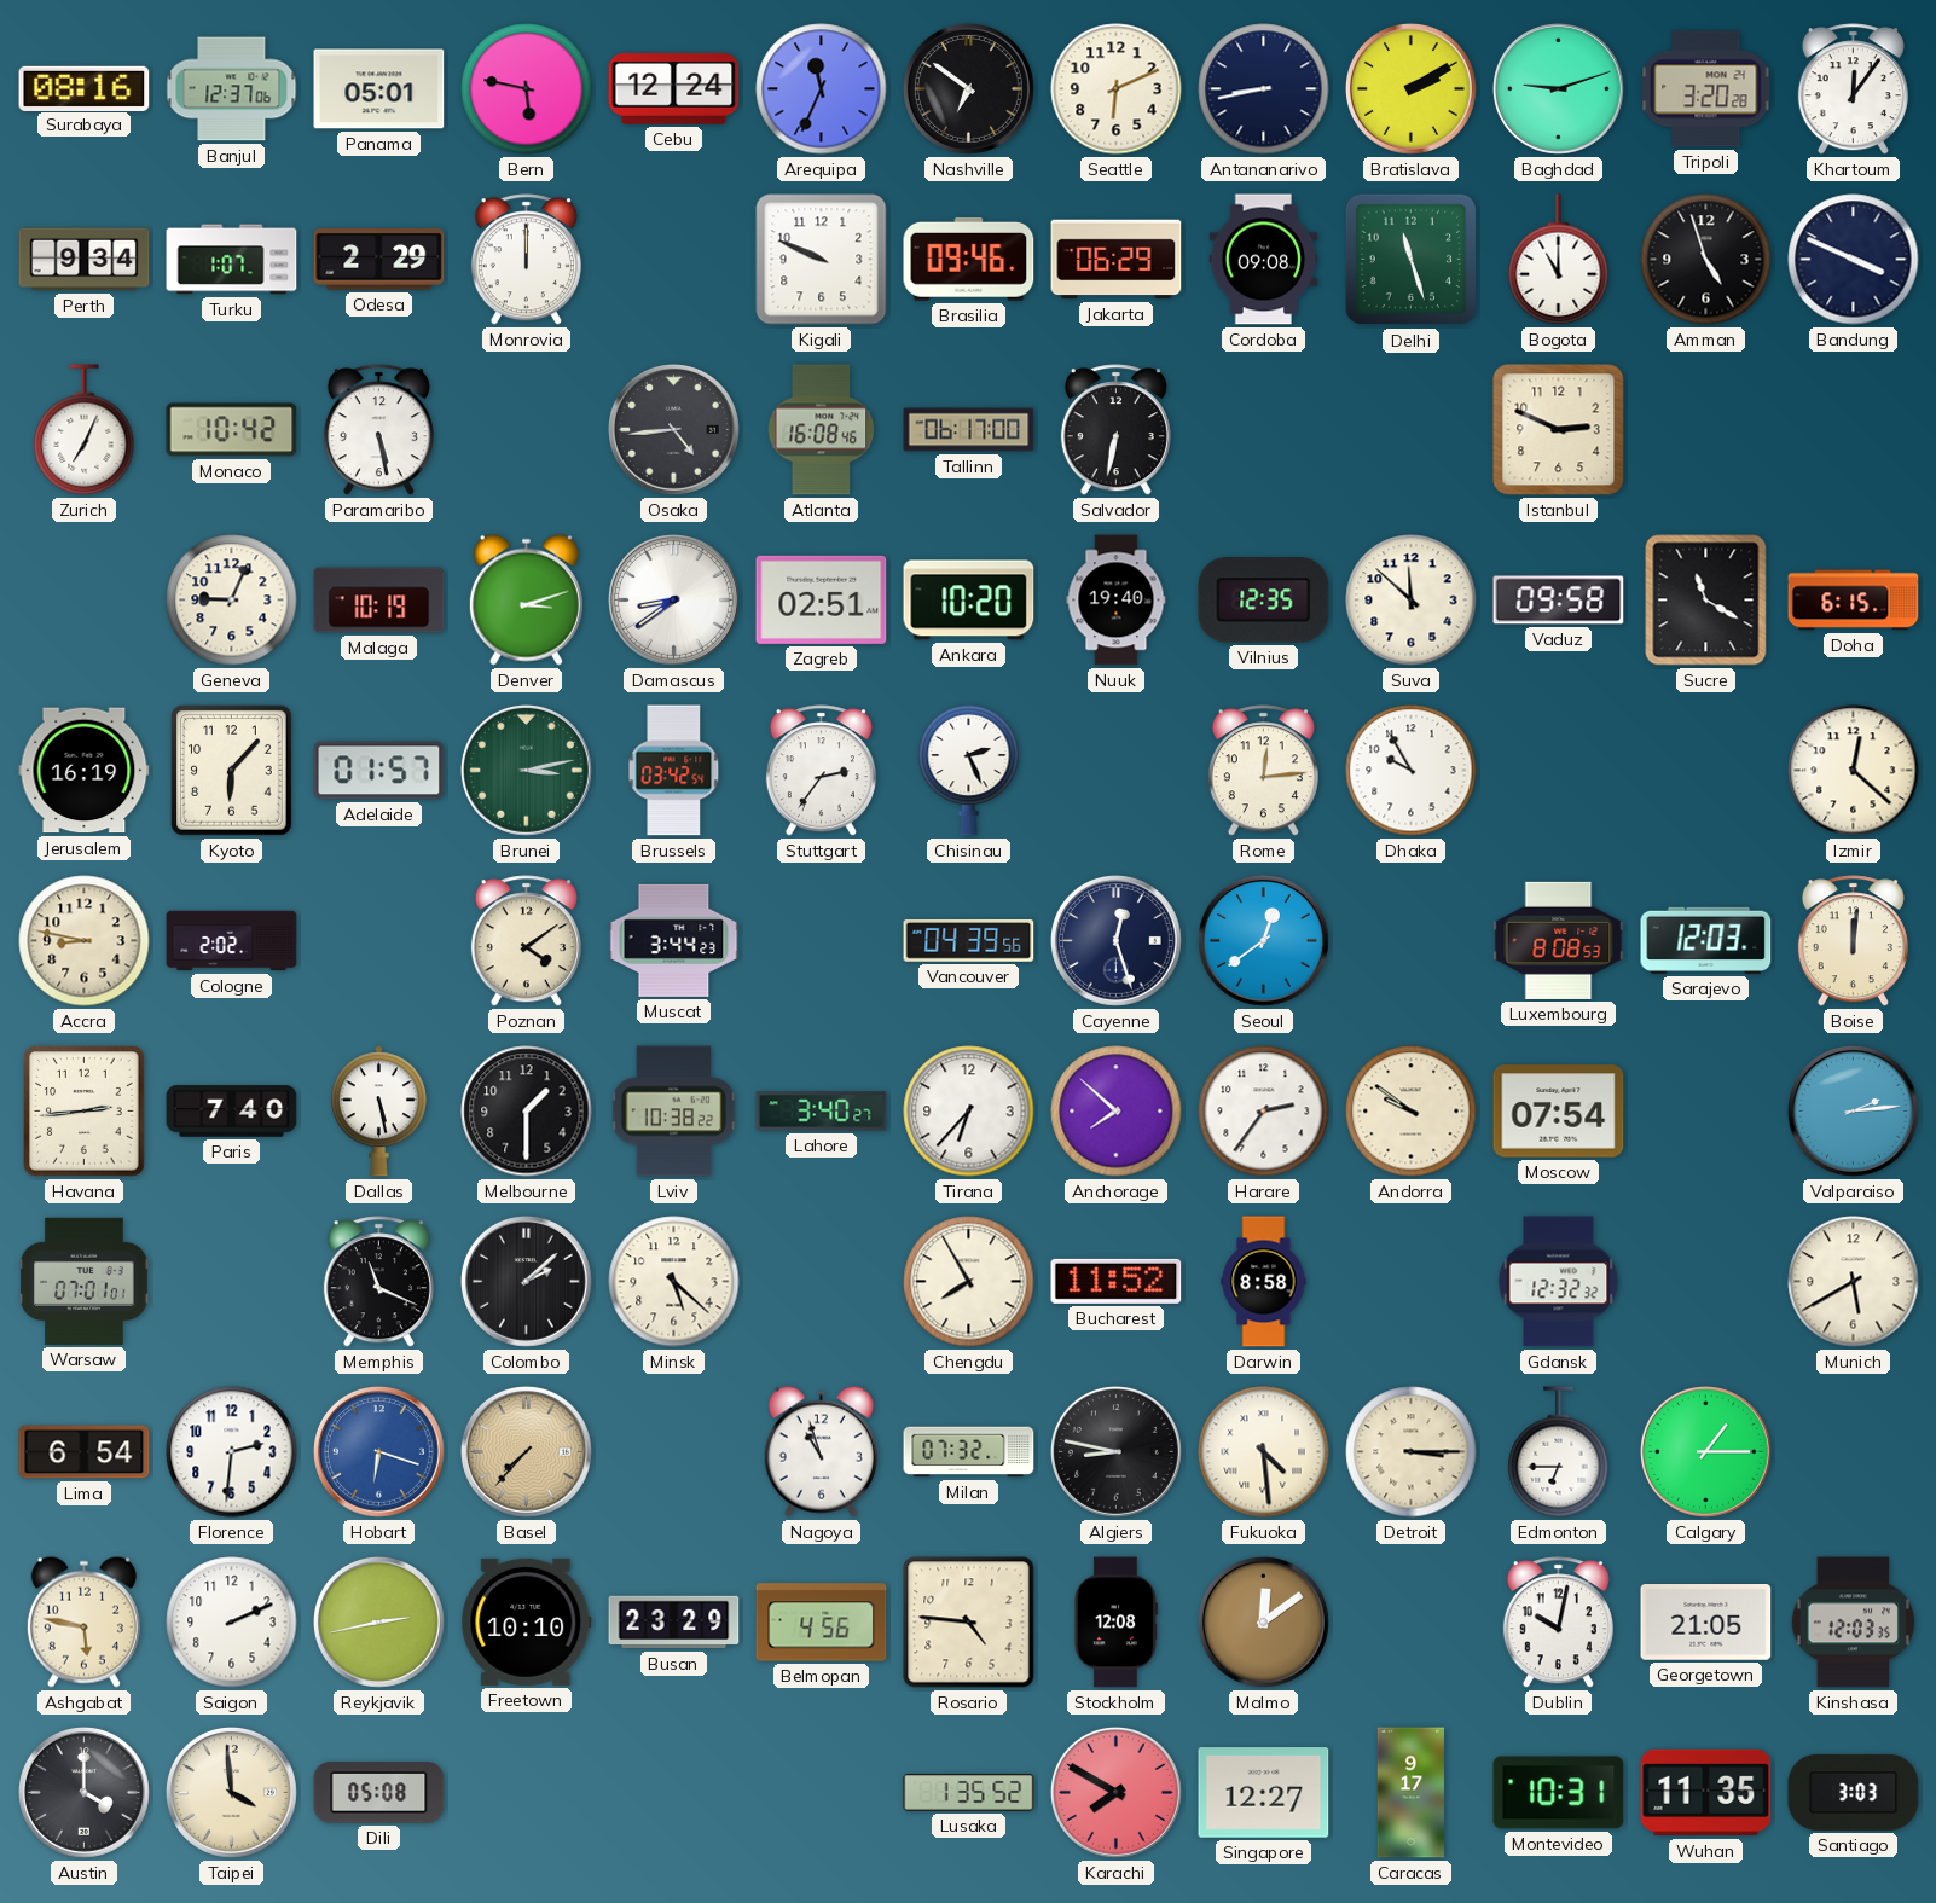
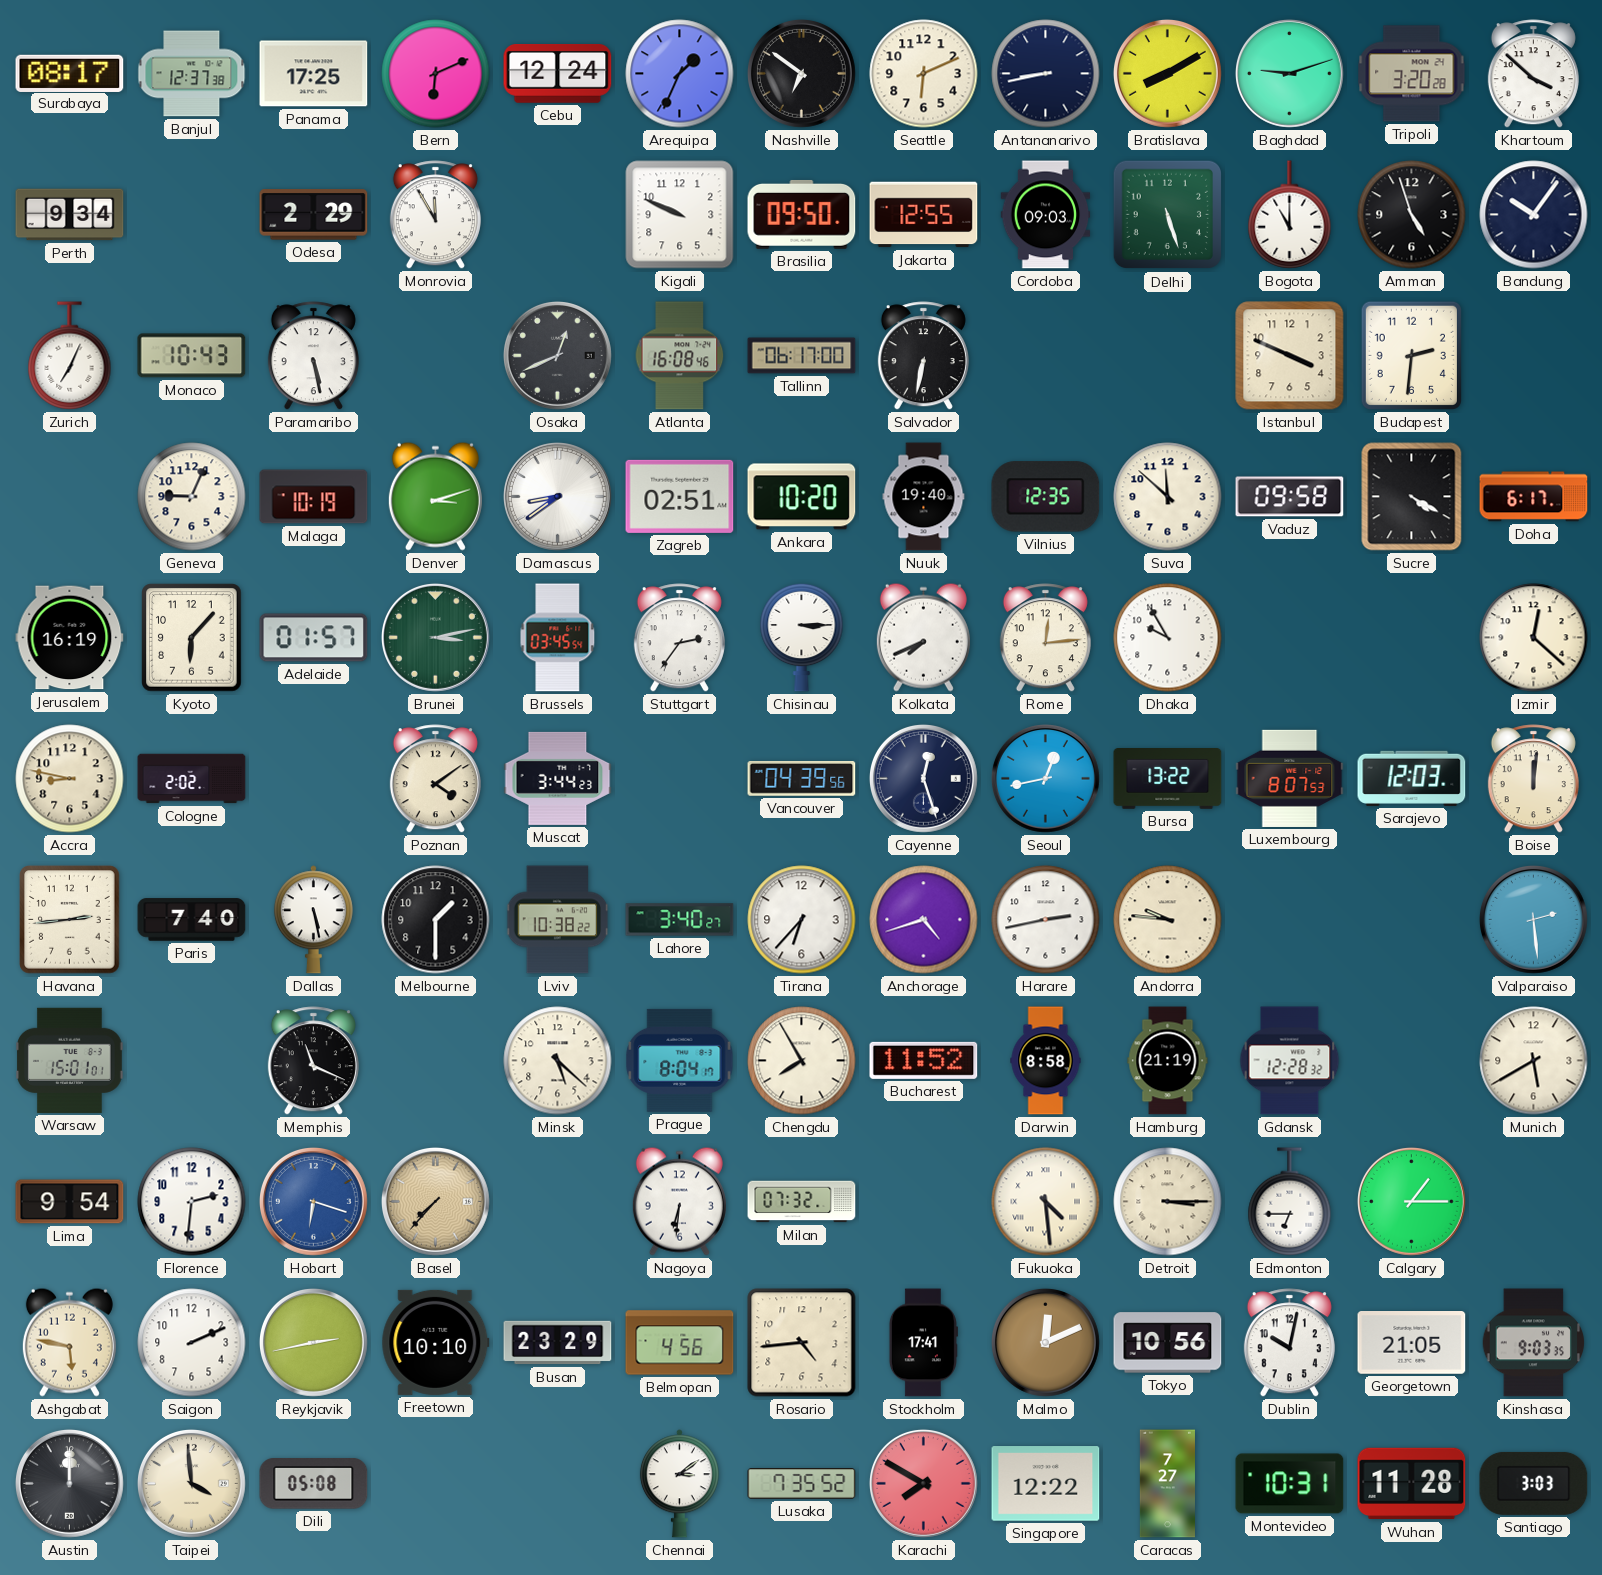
Surabaya: 08:16 -> 08:17 (70, 73)
Banjul: 12:37:06 -> 12:37:38 (192, 74)
Panama: 05:01 -> 17:25 (314, 74)
Bern: 5:47 -> 6:11 (436, 74)
Arequipa: 11:34 -> 1:34 (680, 74)
Bratislava: 2:10 -> 8:10 (1167, 73)
Khartoum: 12:06 -> 3:52 (1533, 74)
Turku: 1:07 -> none (232, 260)
Monrovia: 12:00 -> 11:55 (435, 215)
Brasilia: 09:46 -> 09:50 (802, 214)
Jakarta: 06:29 -> 12:55 (924, 215)
Cordoba: 09:08 -> 09:03 (1046, 215)
Delhi: 11:27 -> 5:27 (1168, 215)
Bandung: 3:49 -> 10:06 (1534, 215)
Monaco: 10:42 -> 10:43 (192, 356)
Osaka: 4:44 -> 12:41 (557, 355)
Istanbul: 2:49 -> 3:49 (1290, 356)
Budapest: none -> 2:31 (1411, 355)
Sucre: 11:20 -> 4:20 (1412, 497)
Doha: 6:15 -> 6:17 (1534, 497)
Brussels: 03:42 -> 03:45 (558, 638)
Chisinau: 2:26 -> 3:15 (802, 637)
Kolkata: none -> 7:41 (923, 637)
Seoul: 12:39 -> 12:43 (1045, 778)
Bursa: none -> 13:22 (1168, 779)
Luxembourg: 8:08 -> 8:07 (1290, 778)
Anchorage: 7:52 -> 4:42 (924, 920)
Harare: 2:36 -> 2:43 (1046, 920)
Andorra: 9:51 -> 9:46 (1168, 920)
Moscow: 07:54 -> none (1559, 1112)
Valparaiso: 2:14 -> 2:29 (1533, 919)
Warsaw: 07:01 -> 15:01 (70, 1060)
Colombo: 2:08 -> none (526, 1281)
Prague: none -> 8:04 (680, 1060)
Hamburg: none -> 21:19 (1168, 1061)
Gdansk: 12:32 -> 12:28 (1290, 1061)
Lima: 6:54 -> 9:54 (70, 1202)
Nagoya: 10:57 -> 6:31 (679, 1201)
Algiers: 8:47 -> none (1115, 1451)
Rosario: 4:46 -> 4:44 (802, 1343)
Stockholm: 12:08 -> 17:41 (923, 1343)
Malmo: 12:09 -> 12:11 (1045, 1342)
Tokyo: none -> 10:56 (1168, 1343)
Kinshasa: 12:03 -> 9:03 (1534, 1343)
Austin: 4:00 -> 12:00 (69, 1483)
Chennai: none -> 3:09 (679, 1484)
Lusaka: 1:35 -> 7:35 (802, 1484)
Singapore: 12:27 -> 12:22 (1046, 1484)
Caracas: 9:17 -> 7:27 (1167, 1484)
Wuhan: 11:35 -> 11:28 (1412, 1484)
